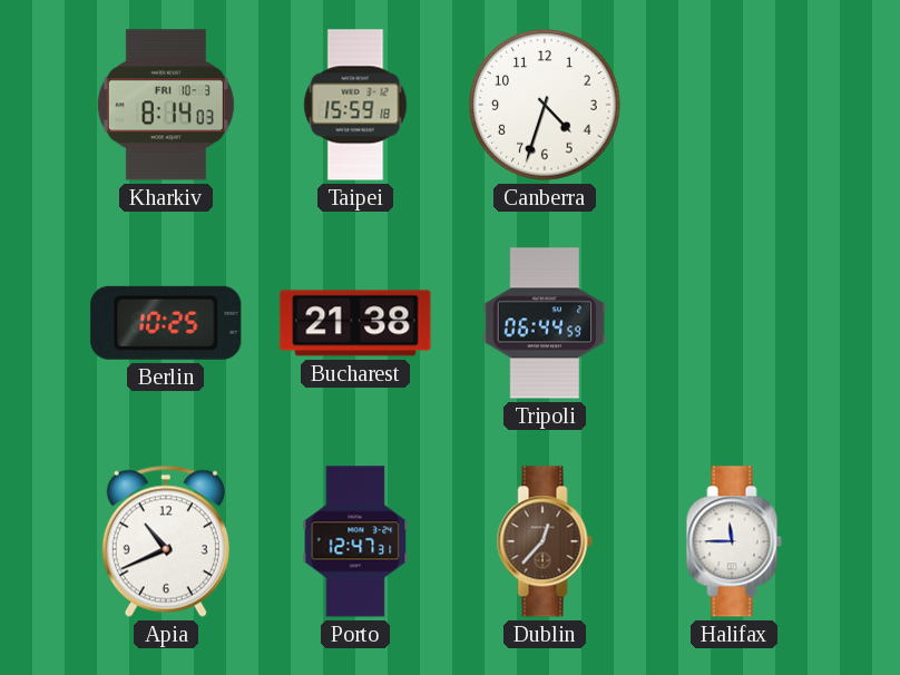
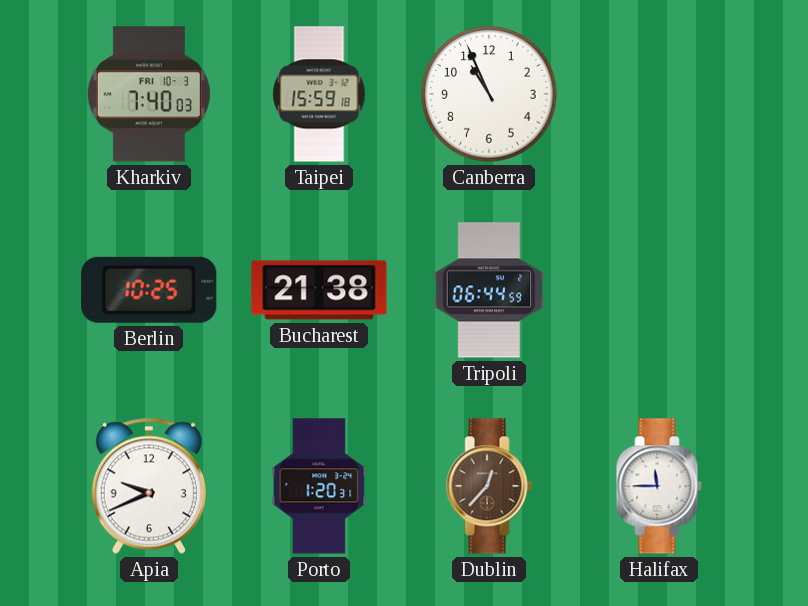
Kharkiv: 8:14 -> 7:40 (149, 94)
Canberra: 4:33 -> 10:56 (489, 94)
Apia: 10:41 -> 9:41 (149, 486)
Porto: 12:47 -> 1:20 (319, 486)
